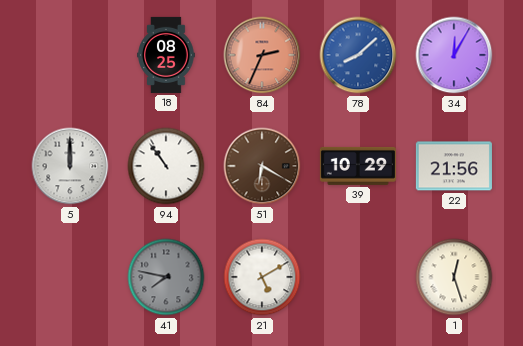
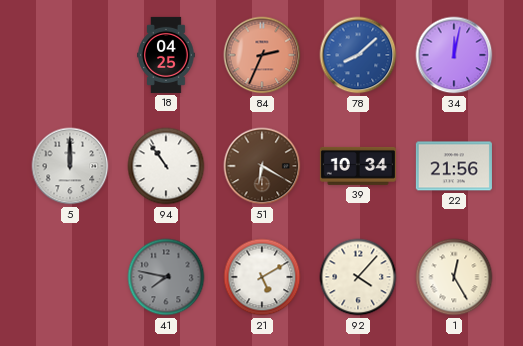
18: 08:25 -> 04:25 (166, 55)
34: 12:05 -> 12:02 (454, 55)
39: 10:29 -> 10:34 (358, 166)
92: none -> 4:07 (358, 277)
1: 12:27 -> 12:25 (454, 277)
